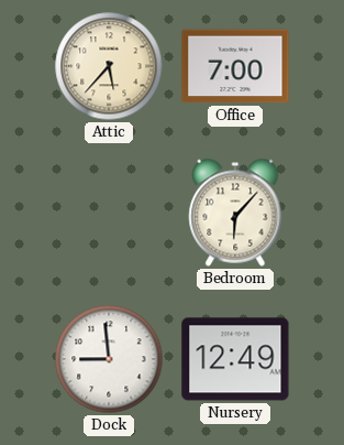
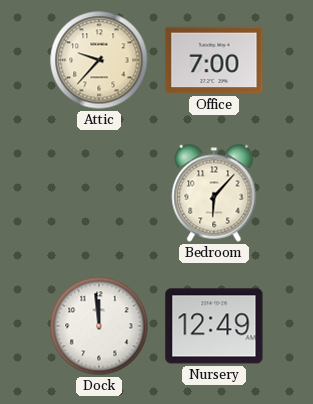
Attic: 5:37 -> 9:37 (99, 60)
Dock: 8:59 -> 11:59 (99, 326)
